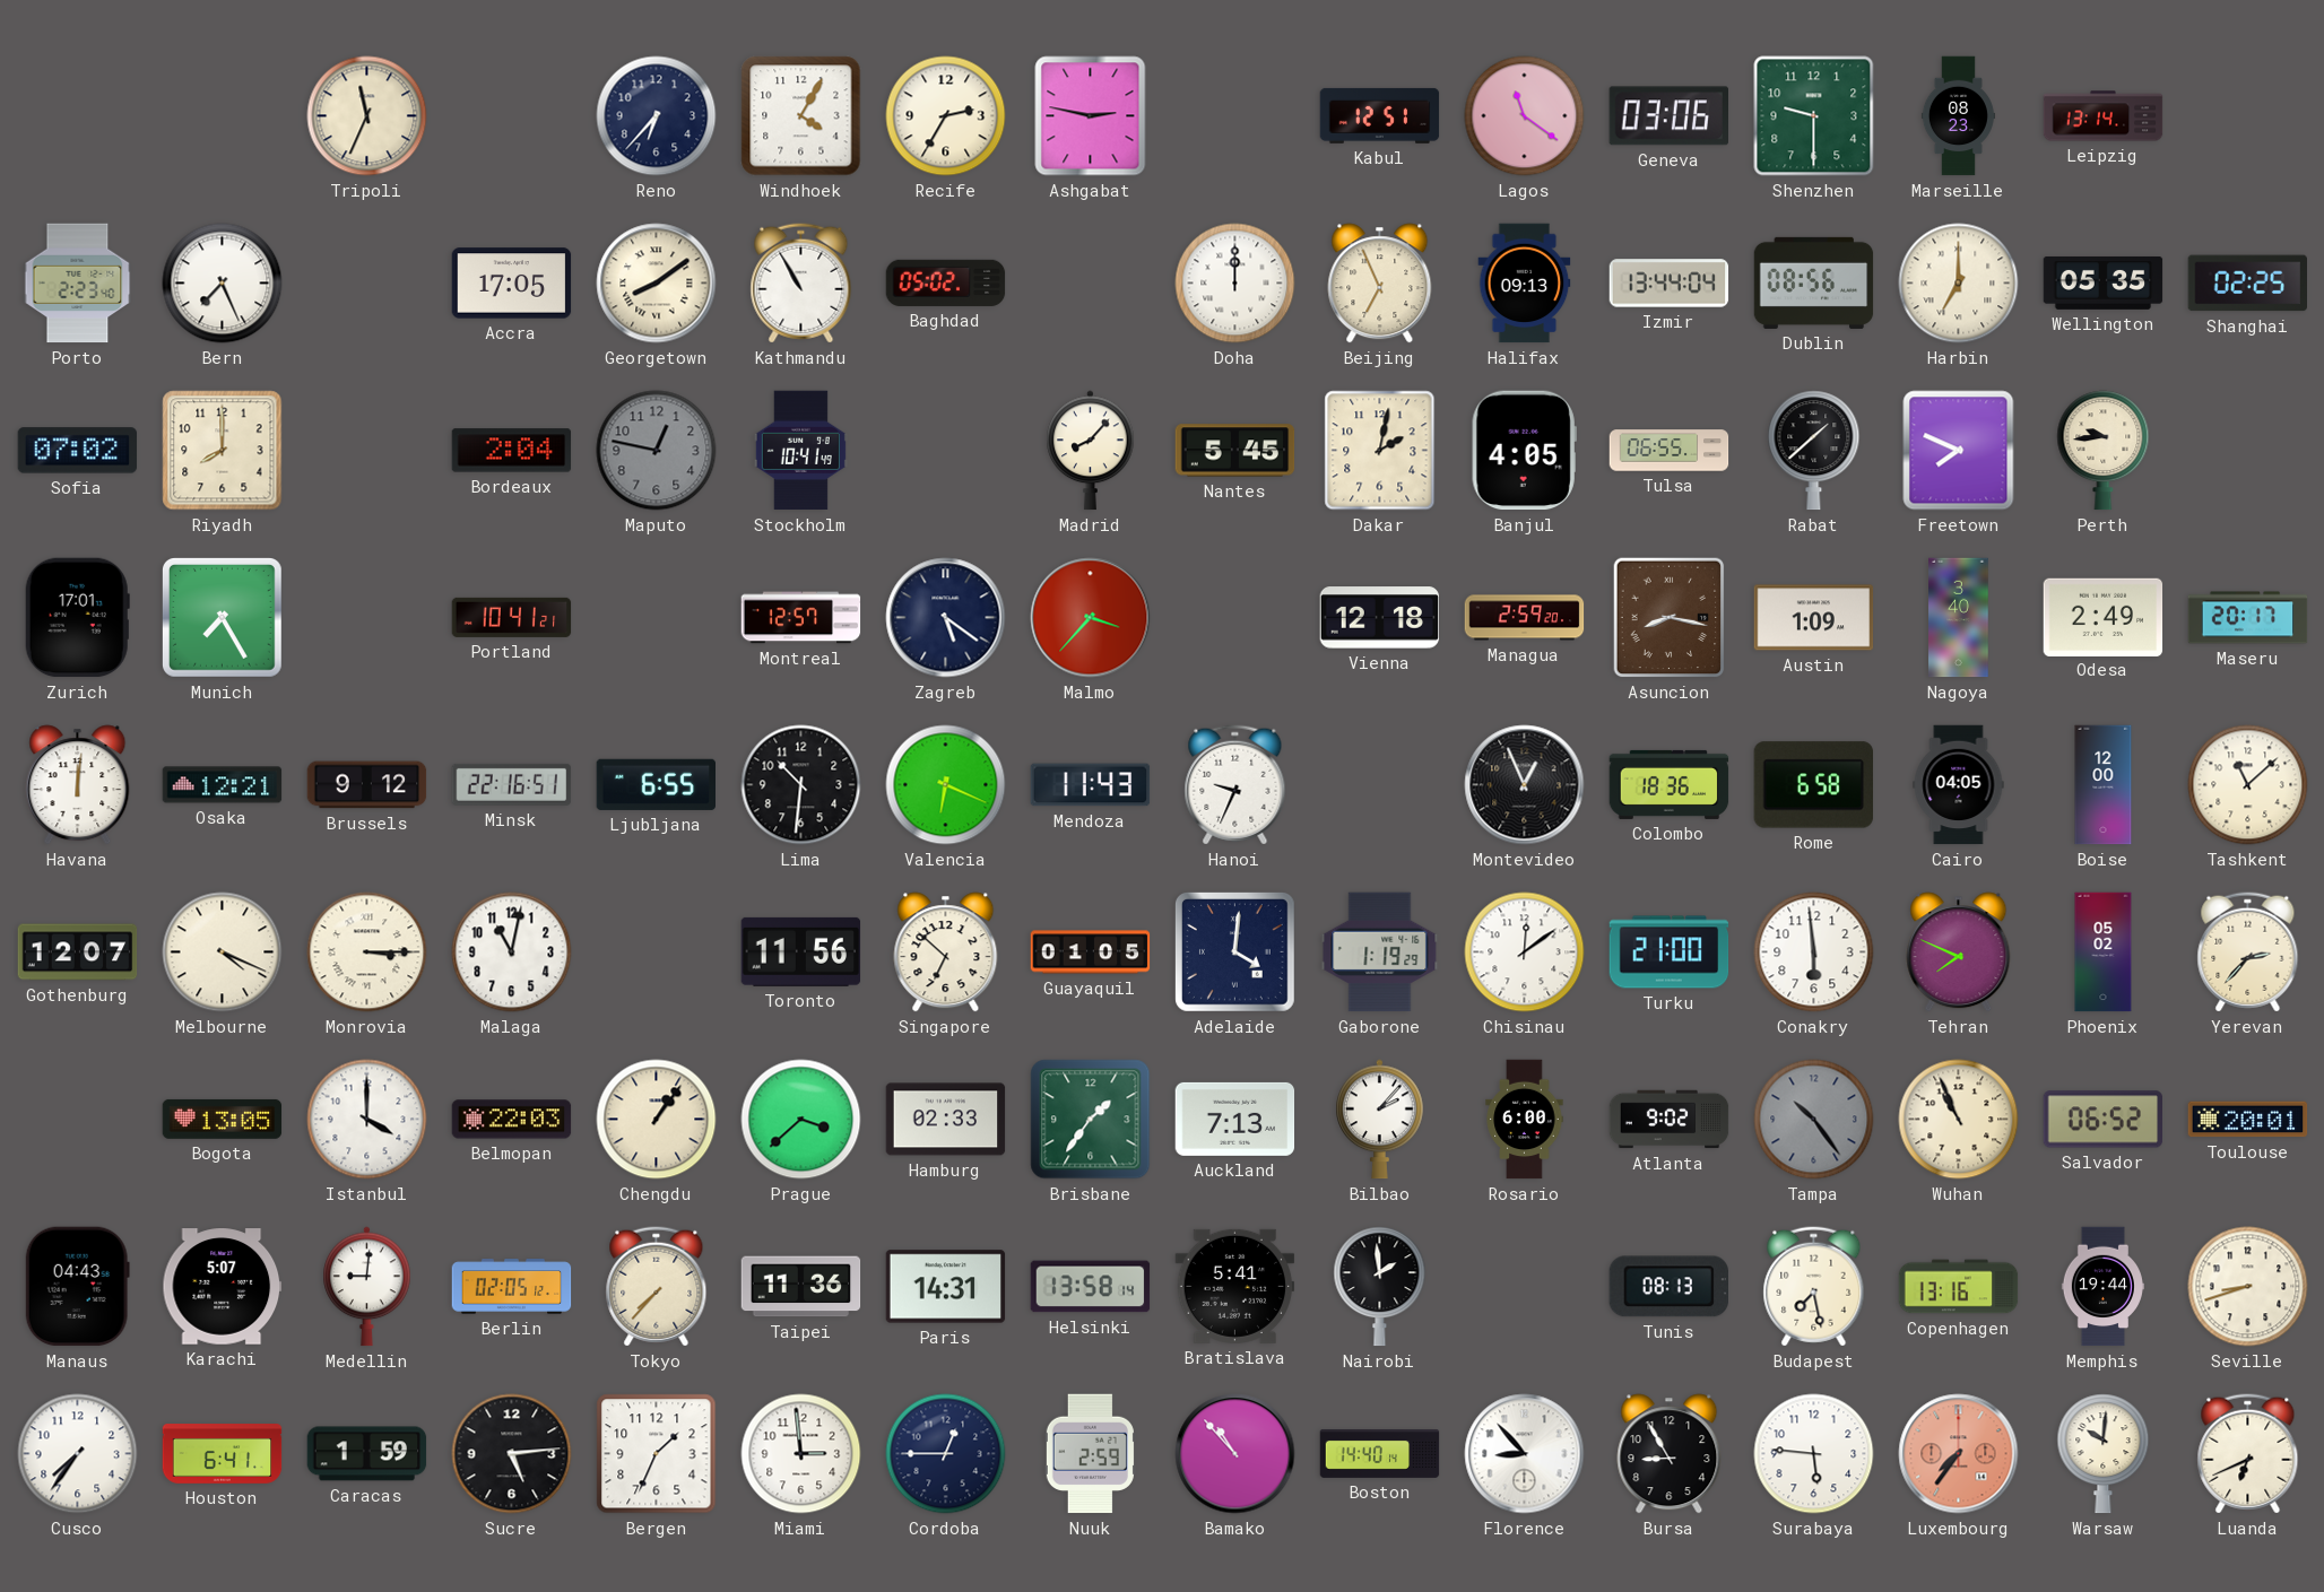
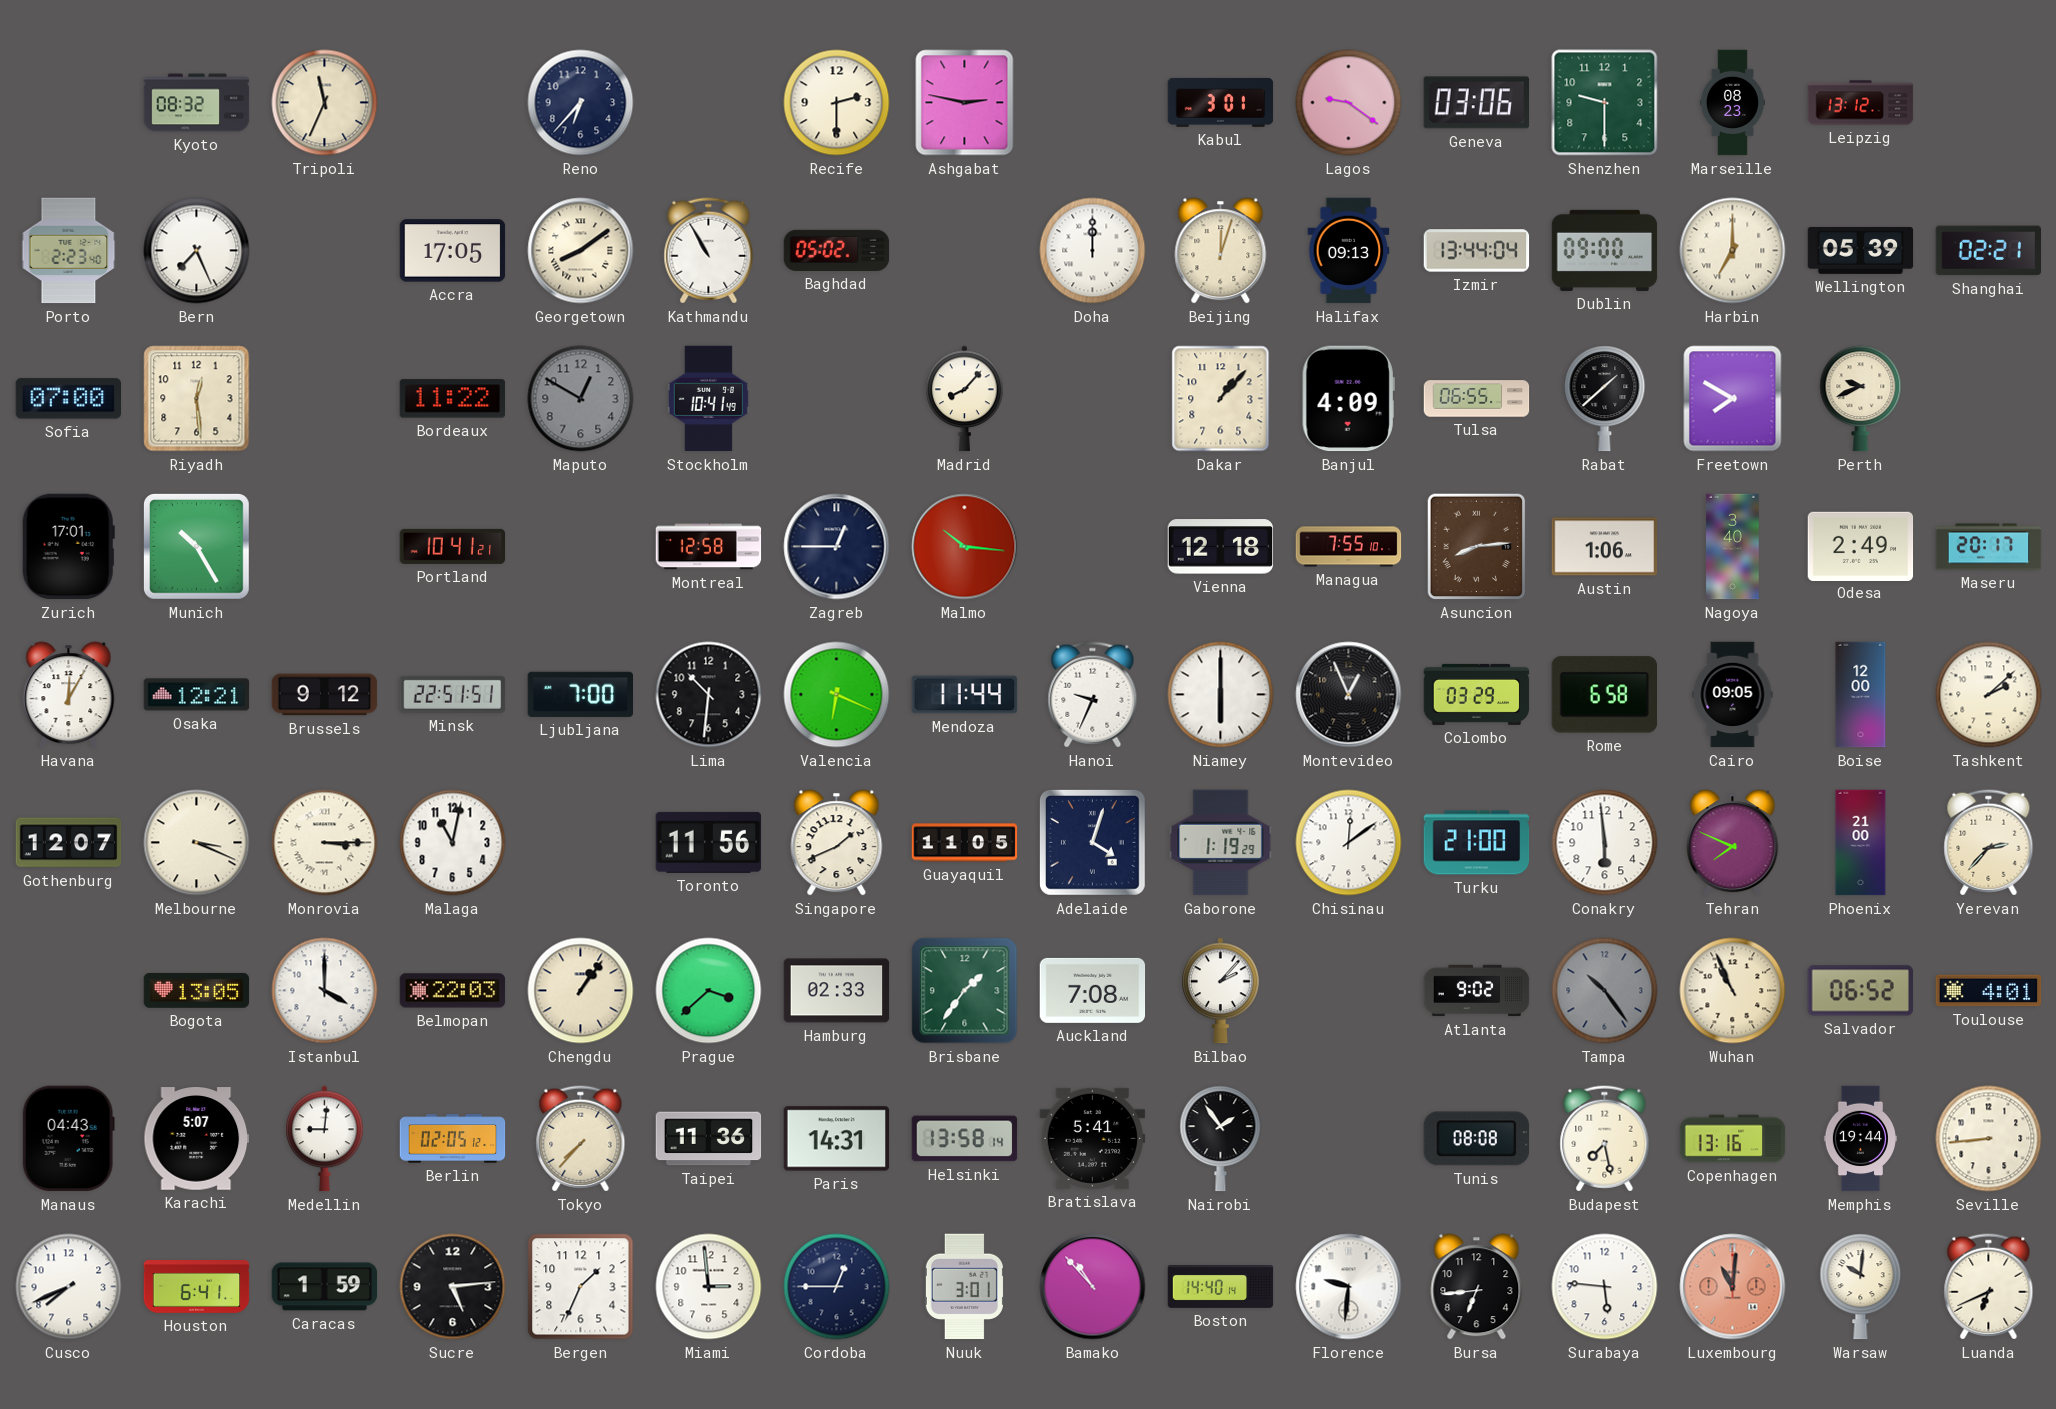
Kyoto: none -> 08:32 (197, 103)
Windhoek: 4:05 -> none (801, 116)
Recife: 2:35 -> 2:30 (837, 103)
Kabul: 12:51 -> 3:01 (1221, 102)
Lagos: 11:21 -> 9:21 (1349, 103)
Leipzig: 13:14 -> 13:12 (1861, 103)
Beijing: 6:56 -> 12:03 (1221, 251)
Dublin: 08:56 -> 09:00 (1605, 250)
Wellington: 05:35 -> 05:39 (1861, 250)
Shanghai: 02:25 -> 02:21 (1988, 251)
Sofia: 07:02 -> 07:00 (69, 399)
Riyadh: 8:00 -> 12:29 (197, 399)
Bordeaux: 2:04 -> 11:22 (453, 399)
Maputo: 12:47 -> 12:50 (581, 399)
Nantes: 5:45 -> none (1235, 451)
Dakar: 2:02 -> 1:07 (1221, 399)
Banjul: 4:05 -> 4:09 (1348, 399)
Freetown: 7:49 -> 7:50 (1733, 399)
Perth: 9:44 -> 9:41 (1861, 399)
Munich: 7:25 -> 10:25 (197, 547)
Montreal: 12:57 -> 12:58 (709, 547)
Zagreb: 5:21 -> 12:45 (837, 547)
Malmo: 3:37 -> 10:16 (965, 547)
Managua: 2:59 -> 7:55 (1349, 547)
Asuncion: 8:17 -> 8:14 (1477, 547)
Austin: 1:09 -> 1:06 (1605, 547)
Havana: 12:01 -> 12:05 (69, 695)
Minsk: 22:16 -> 22:51 (453, 694)
Ljubljana: 6:55 -> 7:00 (580, 694)
Mendoza: 11:43 -> 11:44 (965, 695)
Niamey: none -> 6:00 (1221, 695)
Colombo: 18:36 -> 03:29 (1477, 694)
Cairo: 04:05 -> 09:05 (1733, 695)
Tashkent: 11:08 -> 2:08 (1989, 695)
Melbourne: 4:19 -> 3:19 (197, 843)
Singapore: 6:52 -> 1:41 (837, 843)
Guayaquil: 01:05 -> 11:05 (965, 843)
Adelaide: 4:01 -> 4:03 (1093, 843)
Phoenix: 05:02 -> 21:00 (1861, 843)
Auckland: 7:13 -> 7:08 (1093, 990)
Rosario: 6:00 -> none (1525, 1120)
Toulouse: 20:01 -> 4:01 (1989, 991)
Nairobi: 1:59 -> 1:54 (1221, 1139)
Tunis: 08:13 -> 08:08 (1476, 1139)
Seville: 8:42 -> 8:44 (1989, 1139)
Cusco: 7:36 -> 7:41 (69, 1287)
Nuuk: 2:59 -> 3:01 (964, 1287)
Florence: 8:53 -> 9:31 (1349, 1287)
Bursa: 8:55 -> 6:44 (1477, 1287)
Luxembourg: 7:36 -> 11:01 (1733, 1287)
